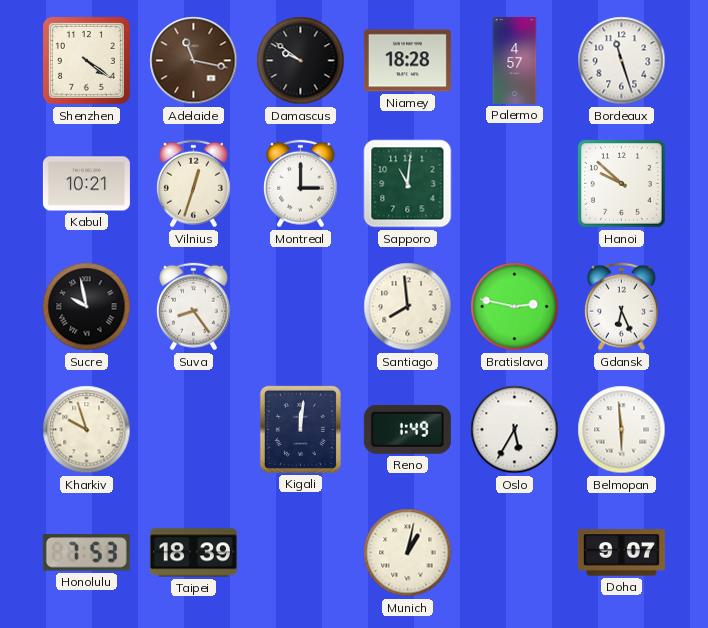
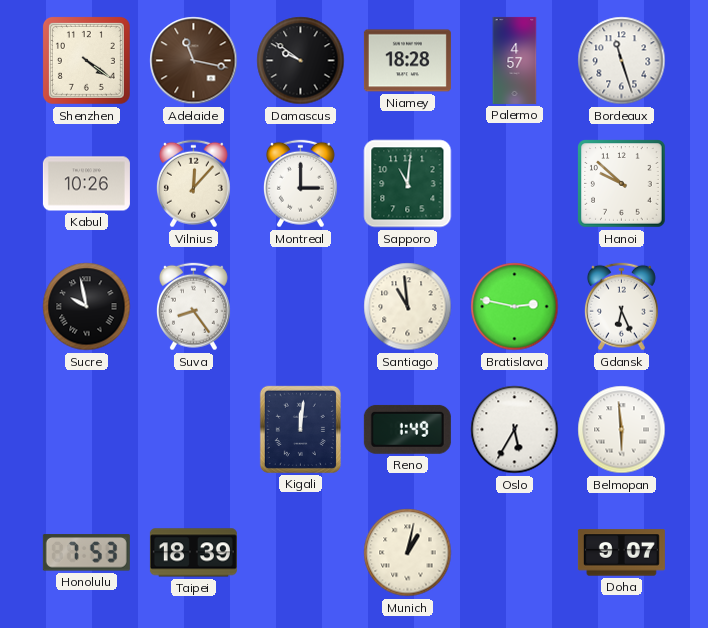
Kabul: 10:21 -> 10:26 (86, 184)
Vilnius: 12:33 -> 12:07 (193, 184)
Santiago: 7:59 -> 10:59 (408, 307)
Kharkiv: 9:57 -> none (87, 430)
